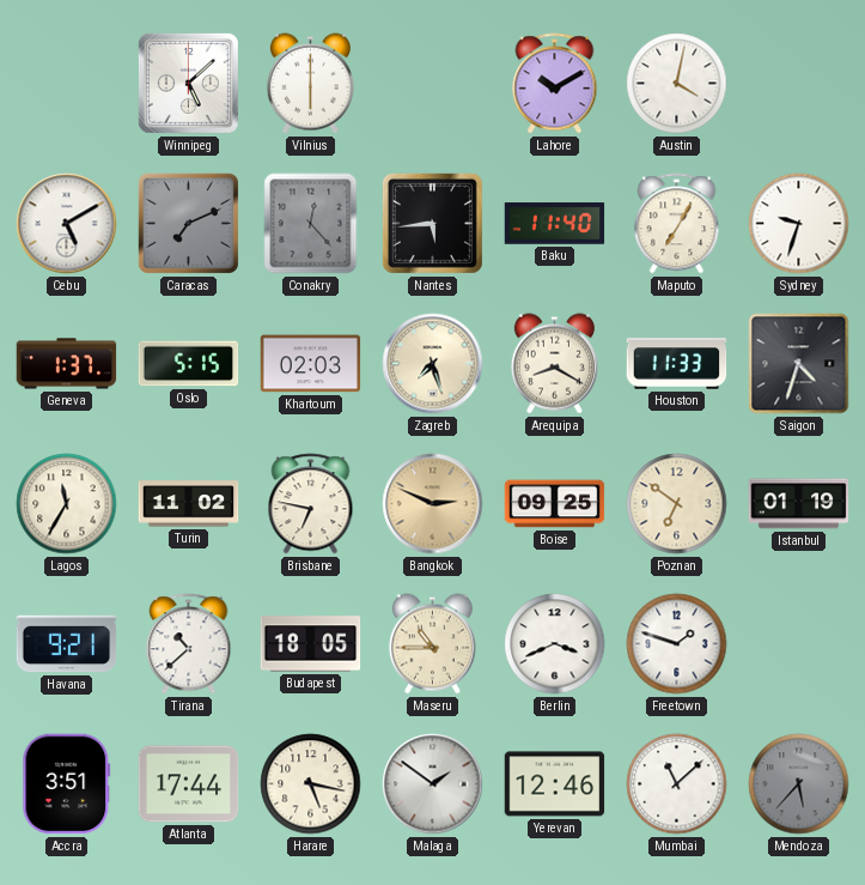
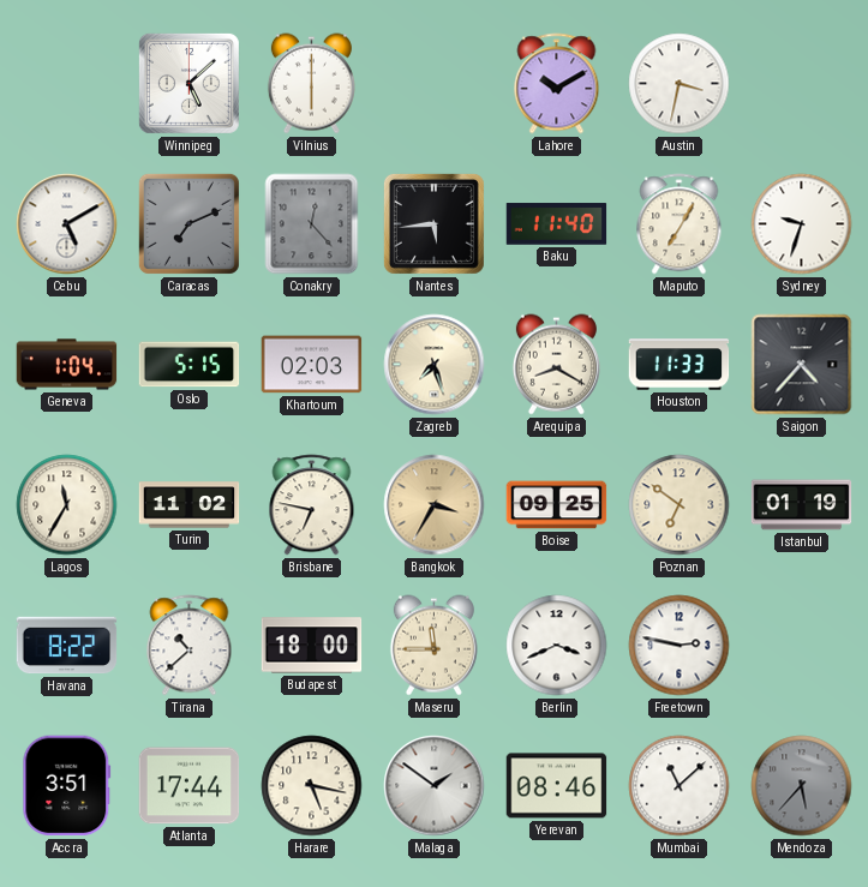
Austin: 4:02 -> 3:32 (680, 84)
Geneva: 1:37 -> 1:04 (67, 365)
Saigon: 4:33 -> 4:37 (802, 365)
Bangkok: 2:49 -> 3:35 (435, 505)
Havana: 9:21 -> 8:22 (67, 646)
Budapest: 18:05 -> 18:00 (312, 646)
Maseru: 10:45 -> 11:45 (433, 646)
Freetown: 1:48 -> 2:47 (680, 646)
Yerevan: 12:46 -> 08:46 (557, 786)
